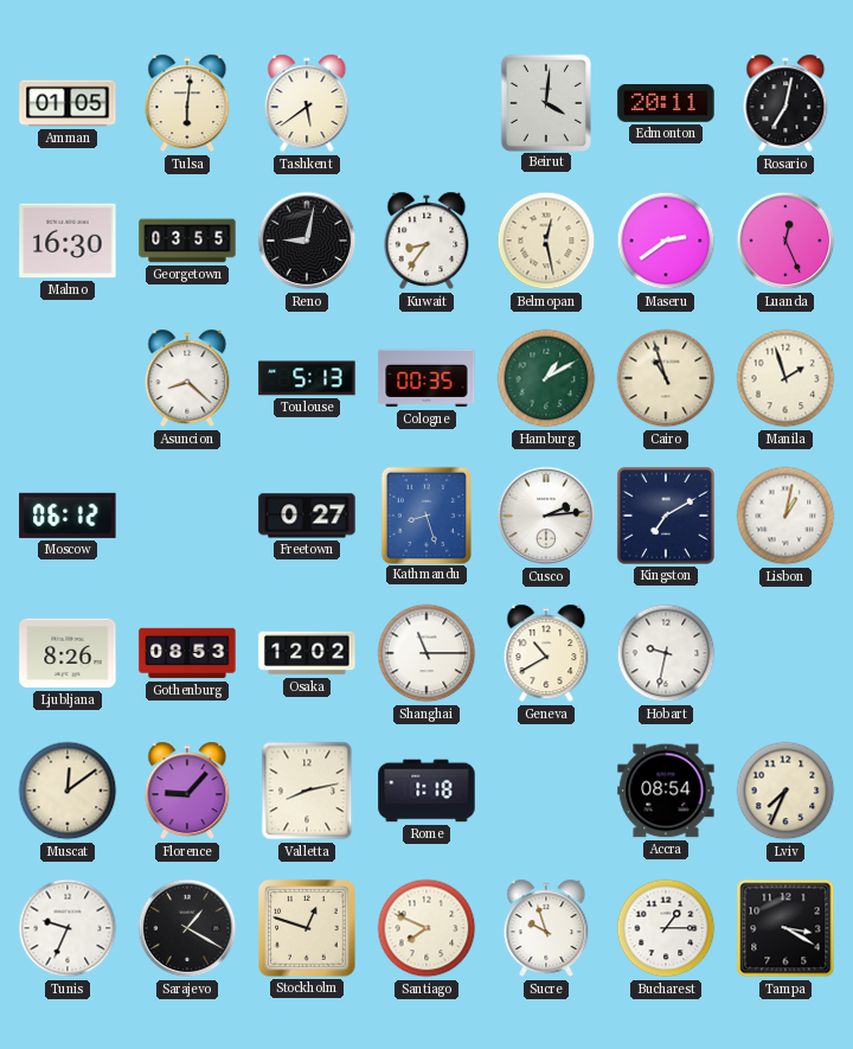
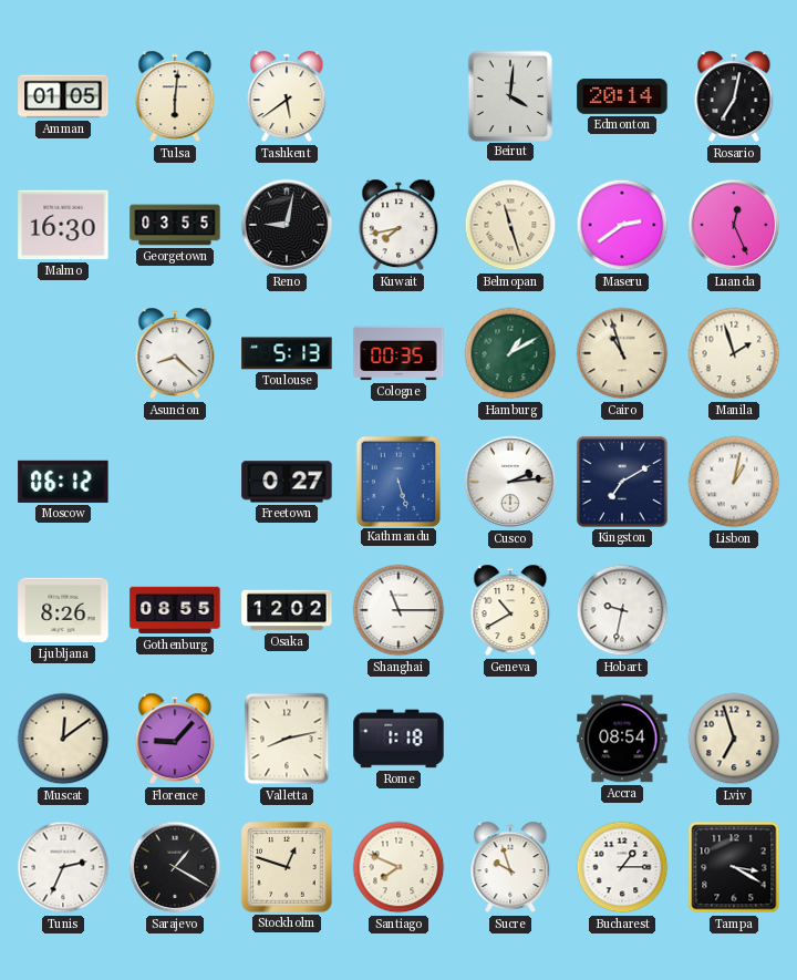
Edmonton: 20:11 -> 20:14 (622, 97)
Kuwait: 8:36 -> 7:43 (398, 225)
Belmopan: 12:28 -> 11:27 (510, 225)
Kathmandu: 8:27 -> 5:27 (397, 481)
Gothenburg: 08:53 -> 08:55 (175, 610)
Lviv: 7:34 -> 6:57 (734, 739)
Tunis: 9:34 -> 2:34 (63, 867)
